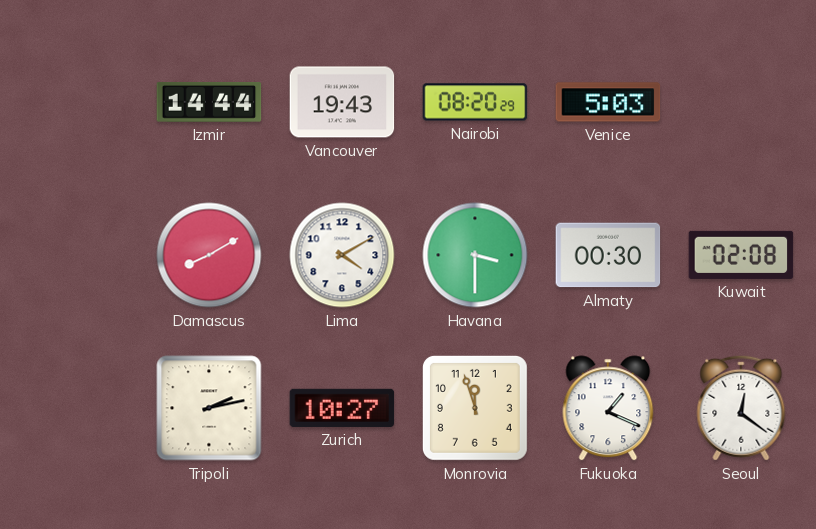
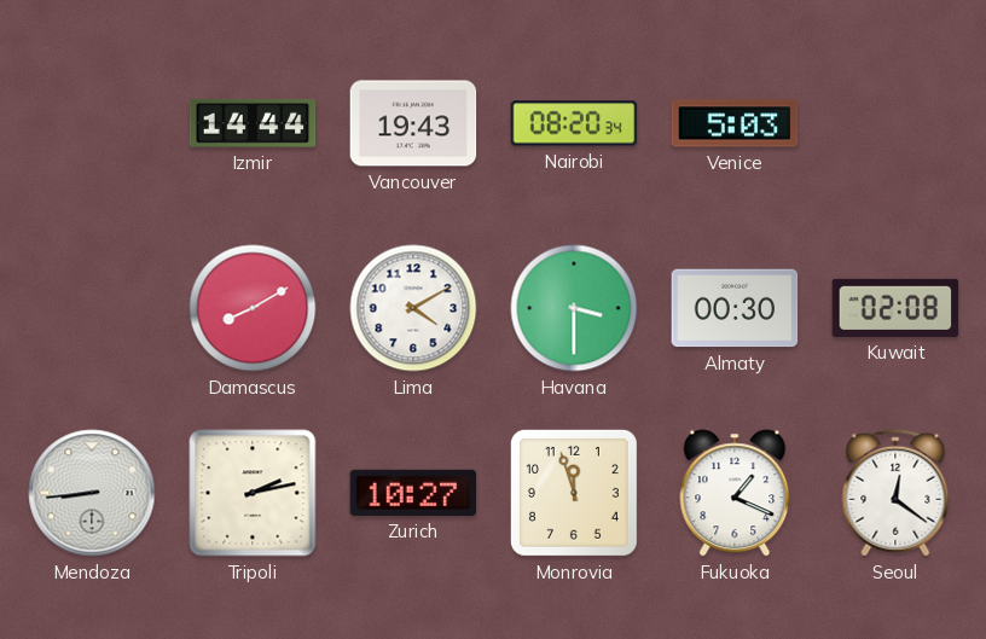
Nairobi: 08:20:29 -> 08:20:34 (574, 123)
Mendoza: none -> 8:44 (92, 493)
